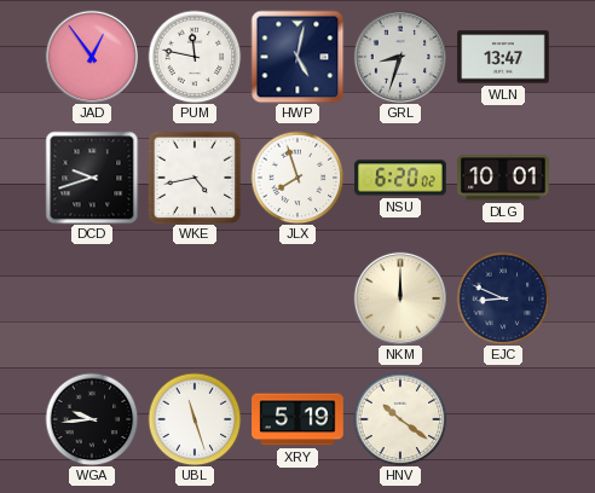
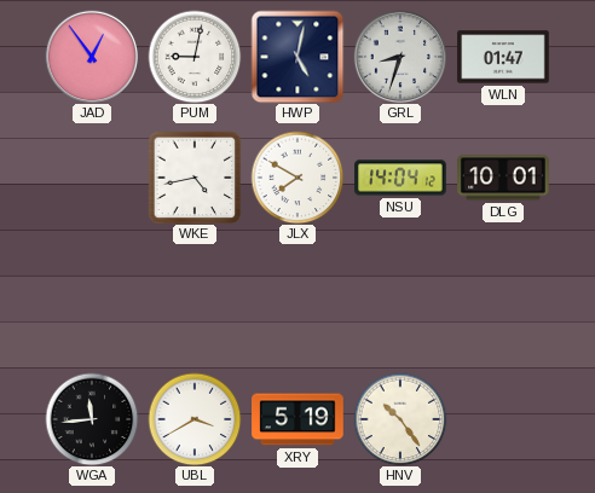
PUM: 11:47 -> 9:02 (195, 57)
WLN: 13:47 -> 01:47 (503, 57)
DCD: 9:42 -> none (92, 178)
JLX: 7:57 -> 7:50 (297, 178)
NSU: 6:20 -> 14:04 (400, 178)
NKM: 12:00 -> none (399, 297)
EJC: 8:49 -> none (503, 298)
WGA: 9:44 -> 11:44 (92, 419)
UBL: 11:27 -> 3:40 (195, 419)
HNV: 10:21 -> 10:24 (400, 419)
